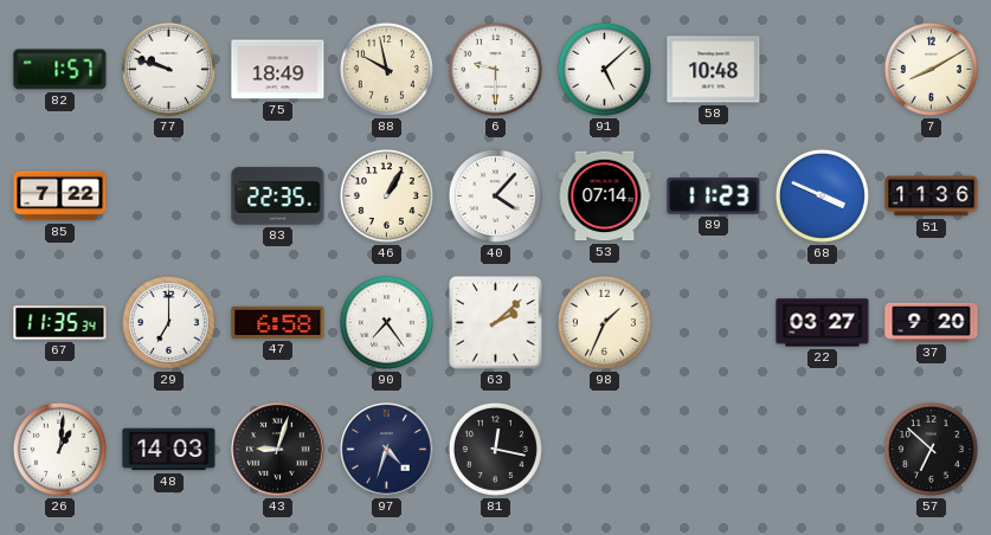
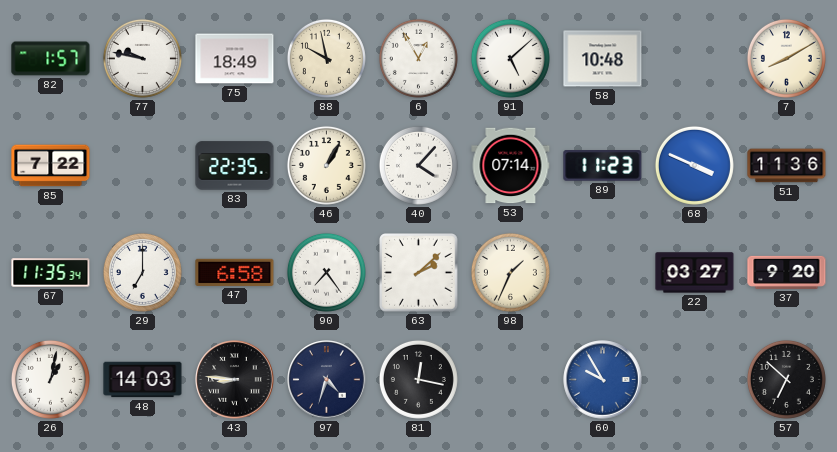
77: 9:48 -> 9:47 (142, 58)
6: 9:30 -> 12:55 (418, 58)
26: 1:01 -> 1:02 (50, 379)
43: 9:03 -> 8:46 (235, 380)
60: none -> 9:55 (603, 380)
